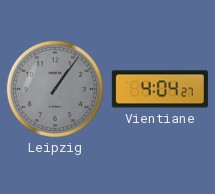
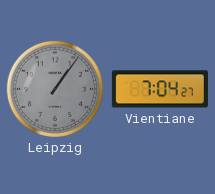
Vientiane: 4:04 -> 7:04 (160, 89)
